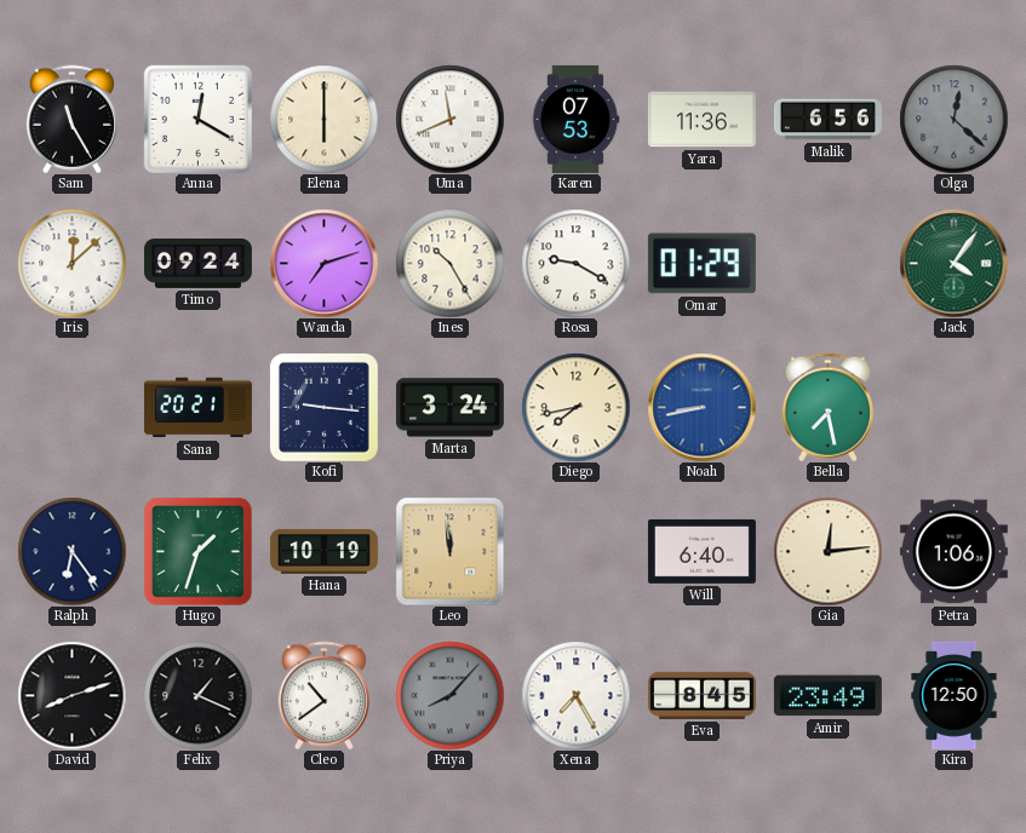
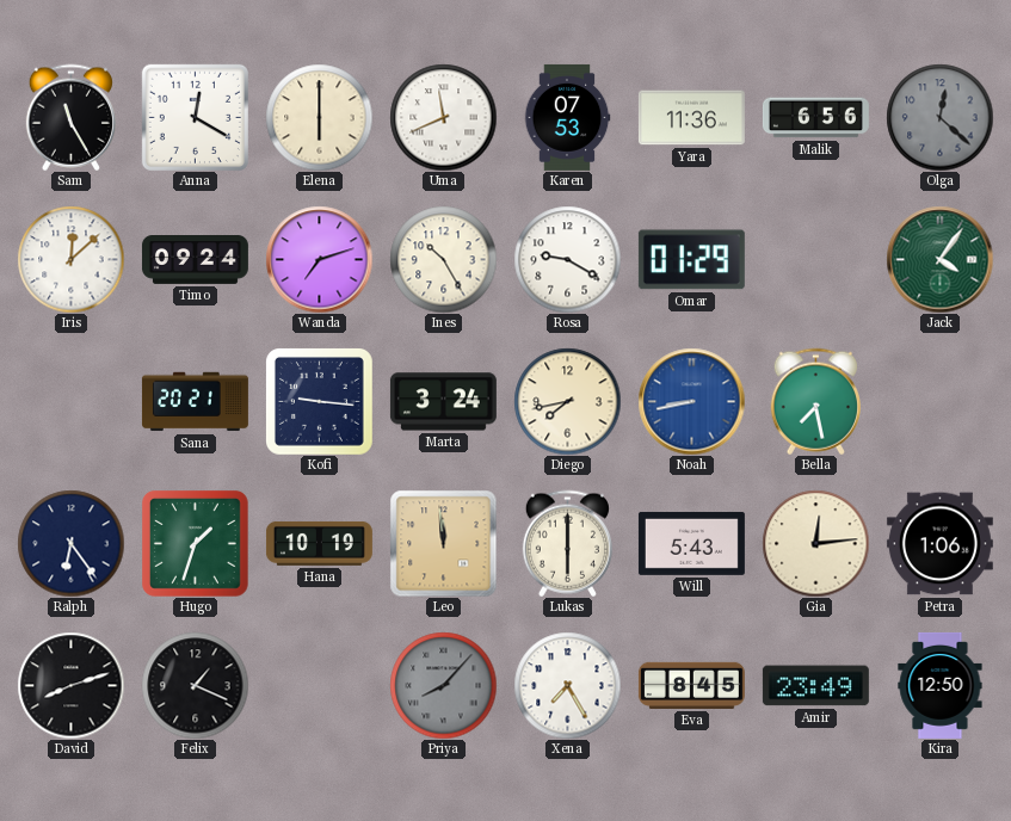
Lukas: none -> 6:00 (567, 543)
Will: 6:40 -> 5:43 (691, 543)
Cleo: 10:39 -> none (323, 695)
